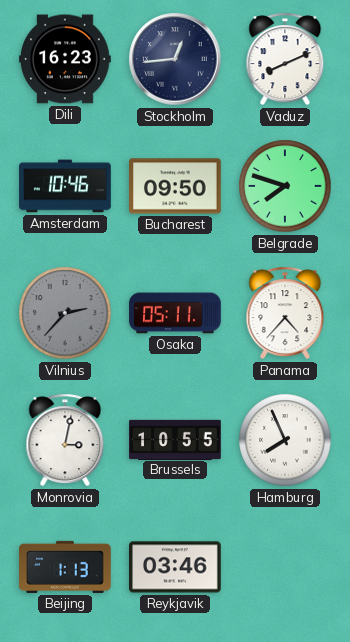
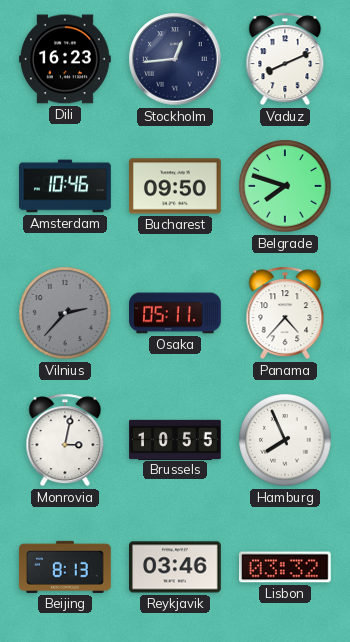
Beijing: 1:13 -> 8:13 (66, 567)
Lisbon: none -> 03:32 (285, 567)
